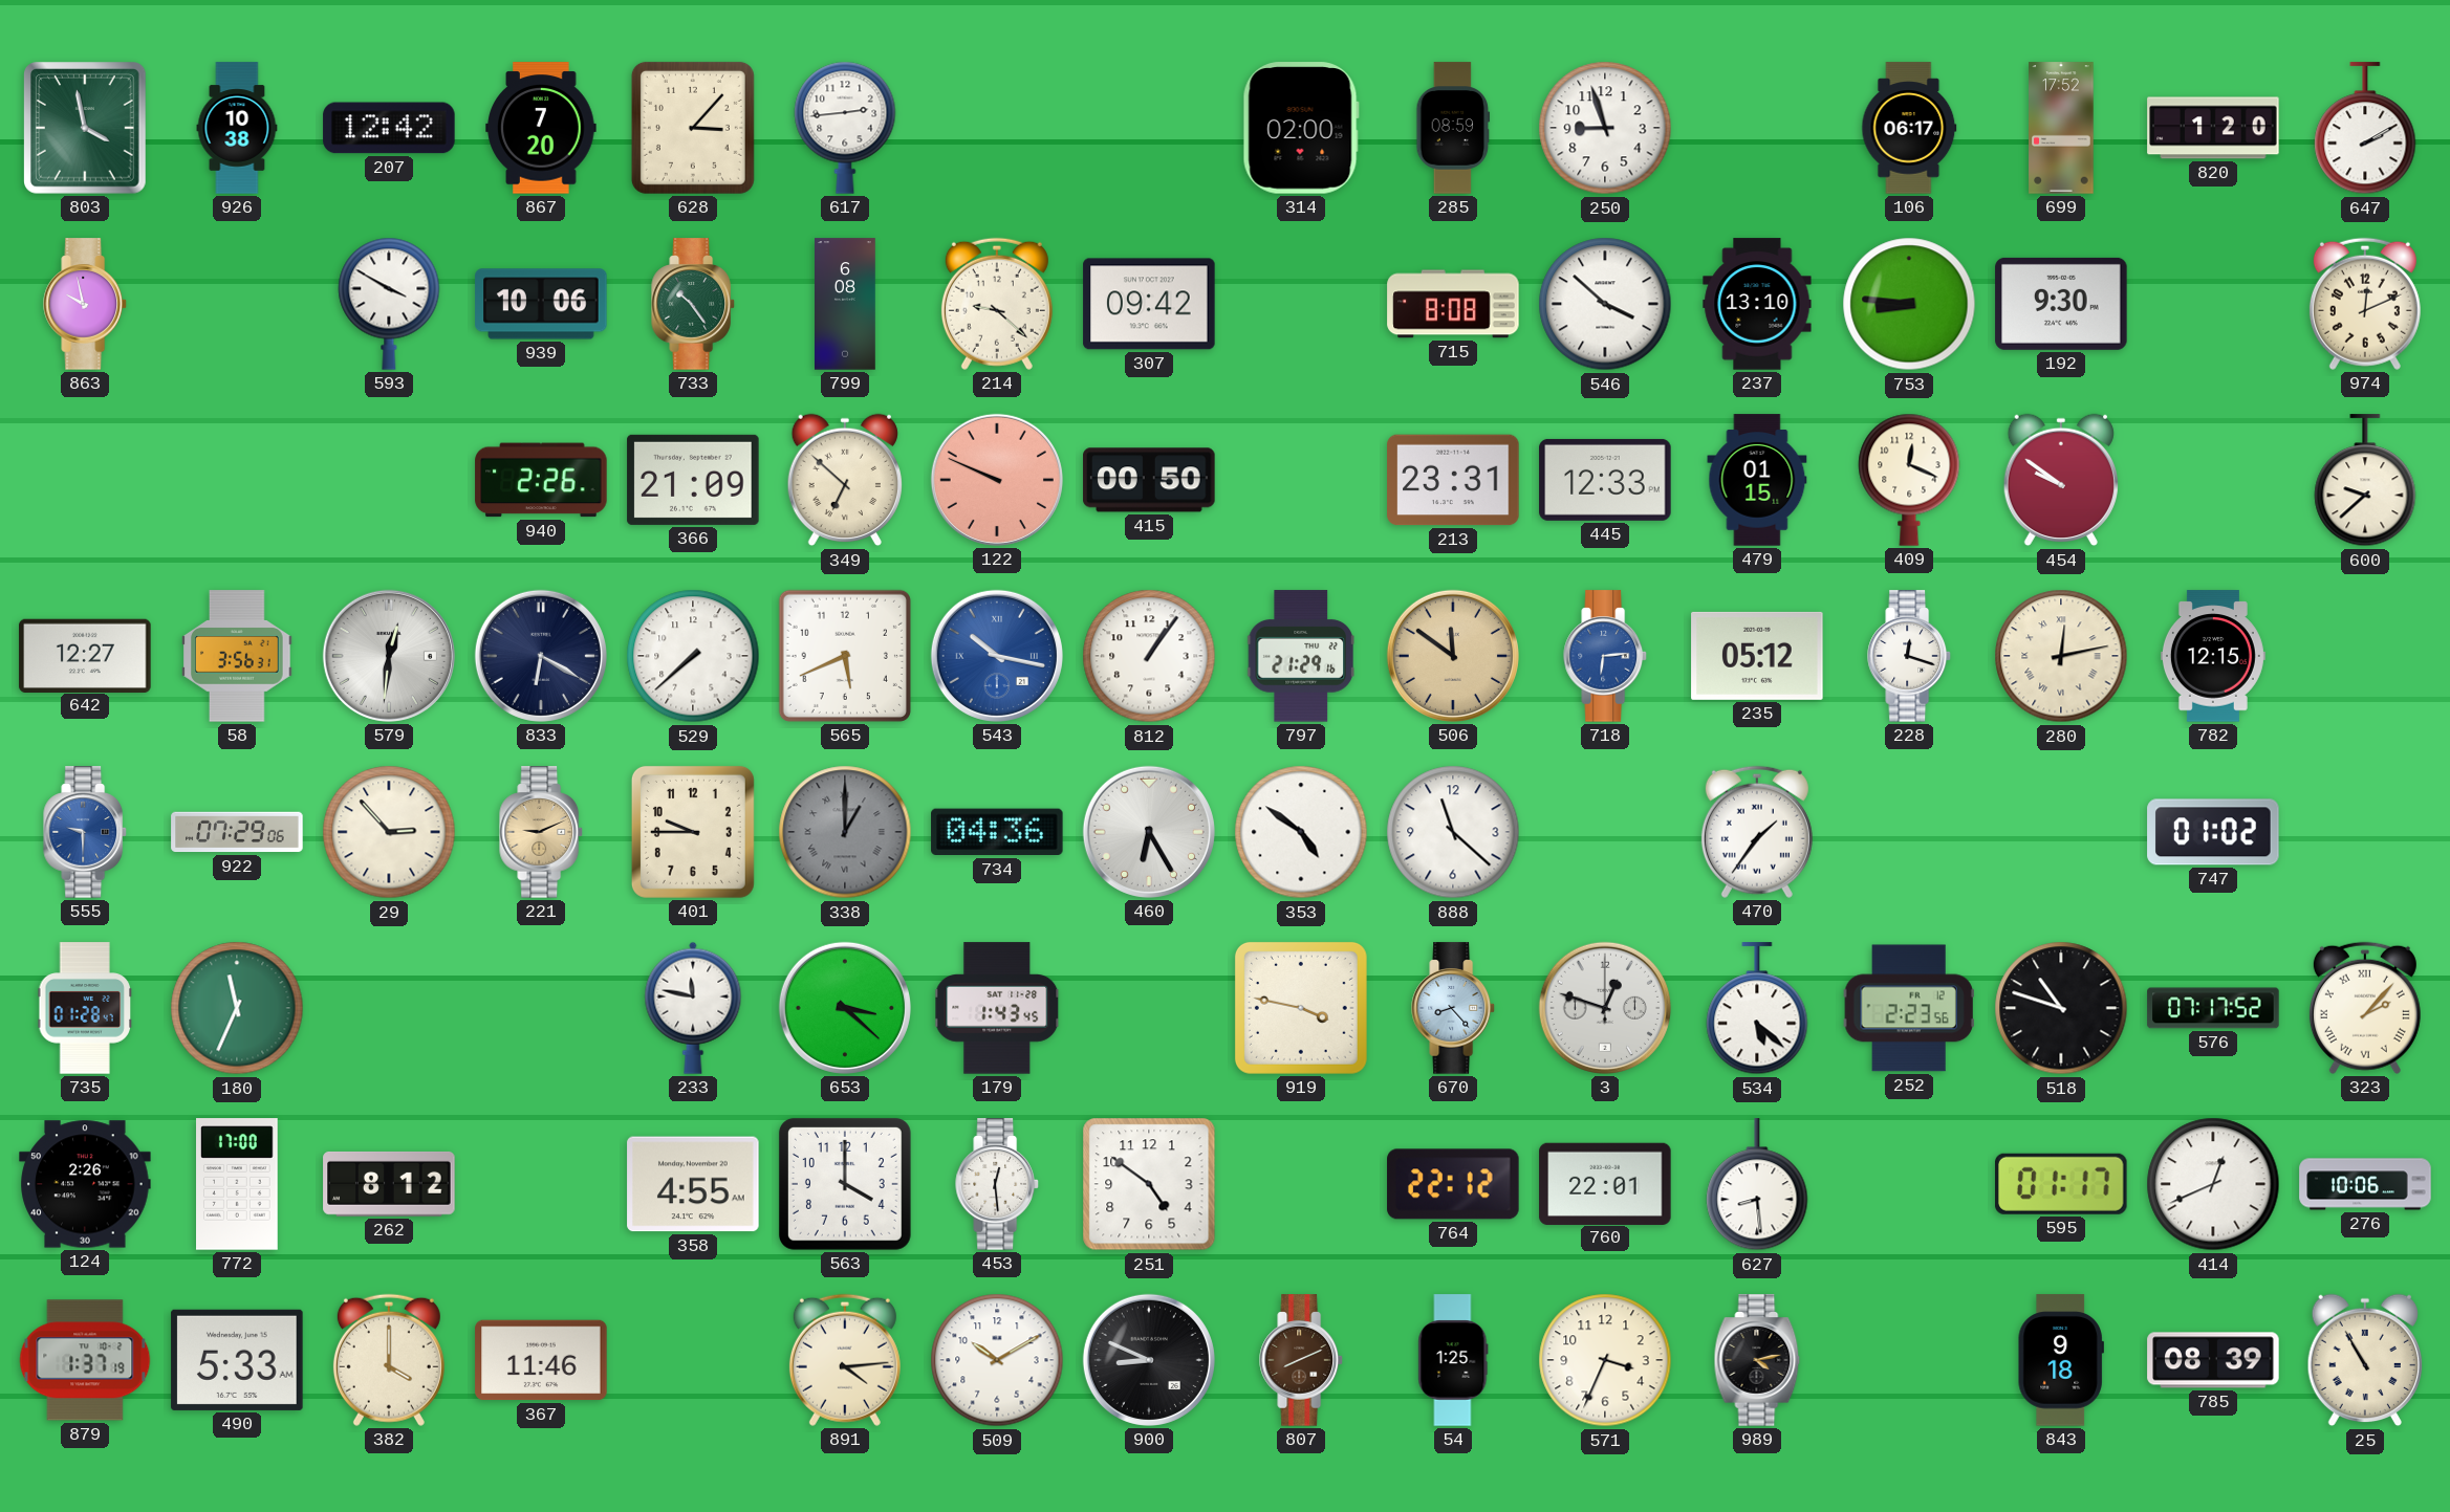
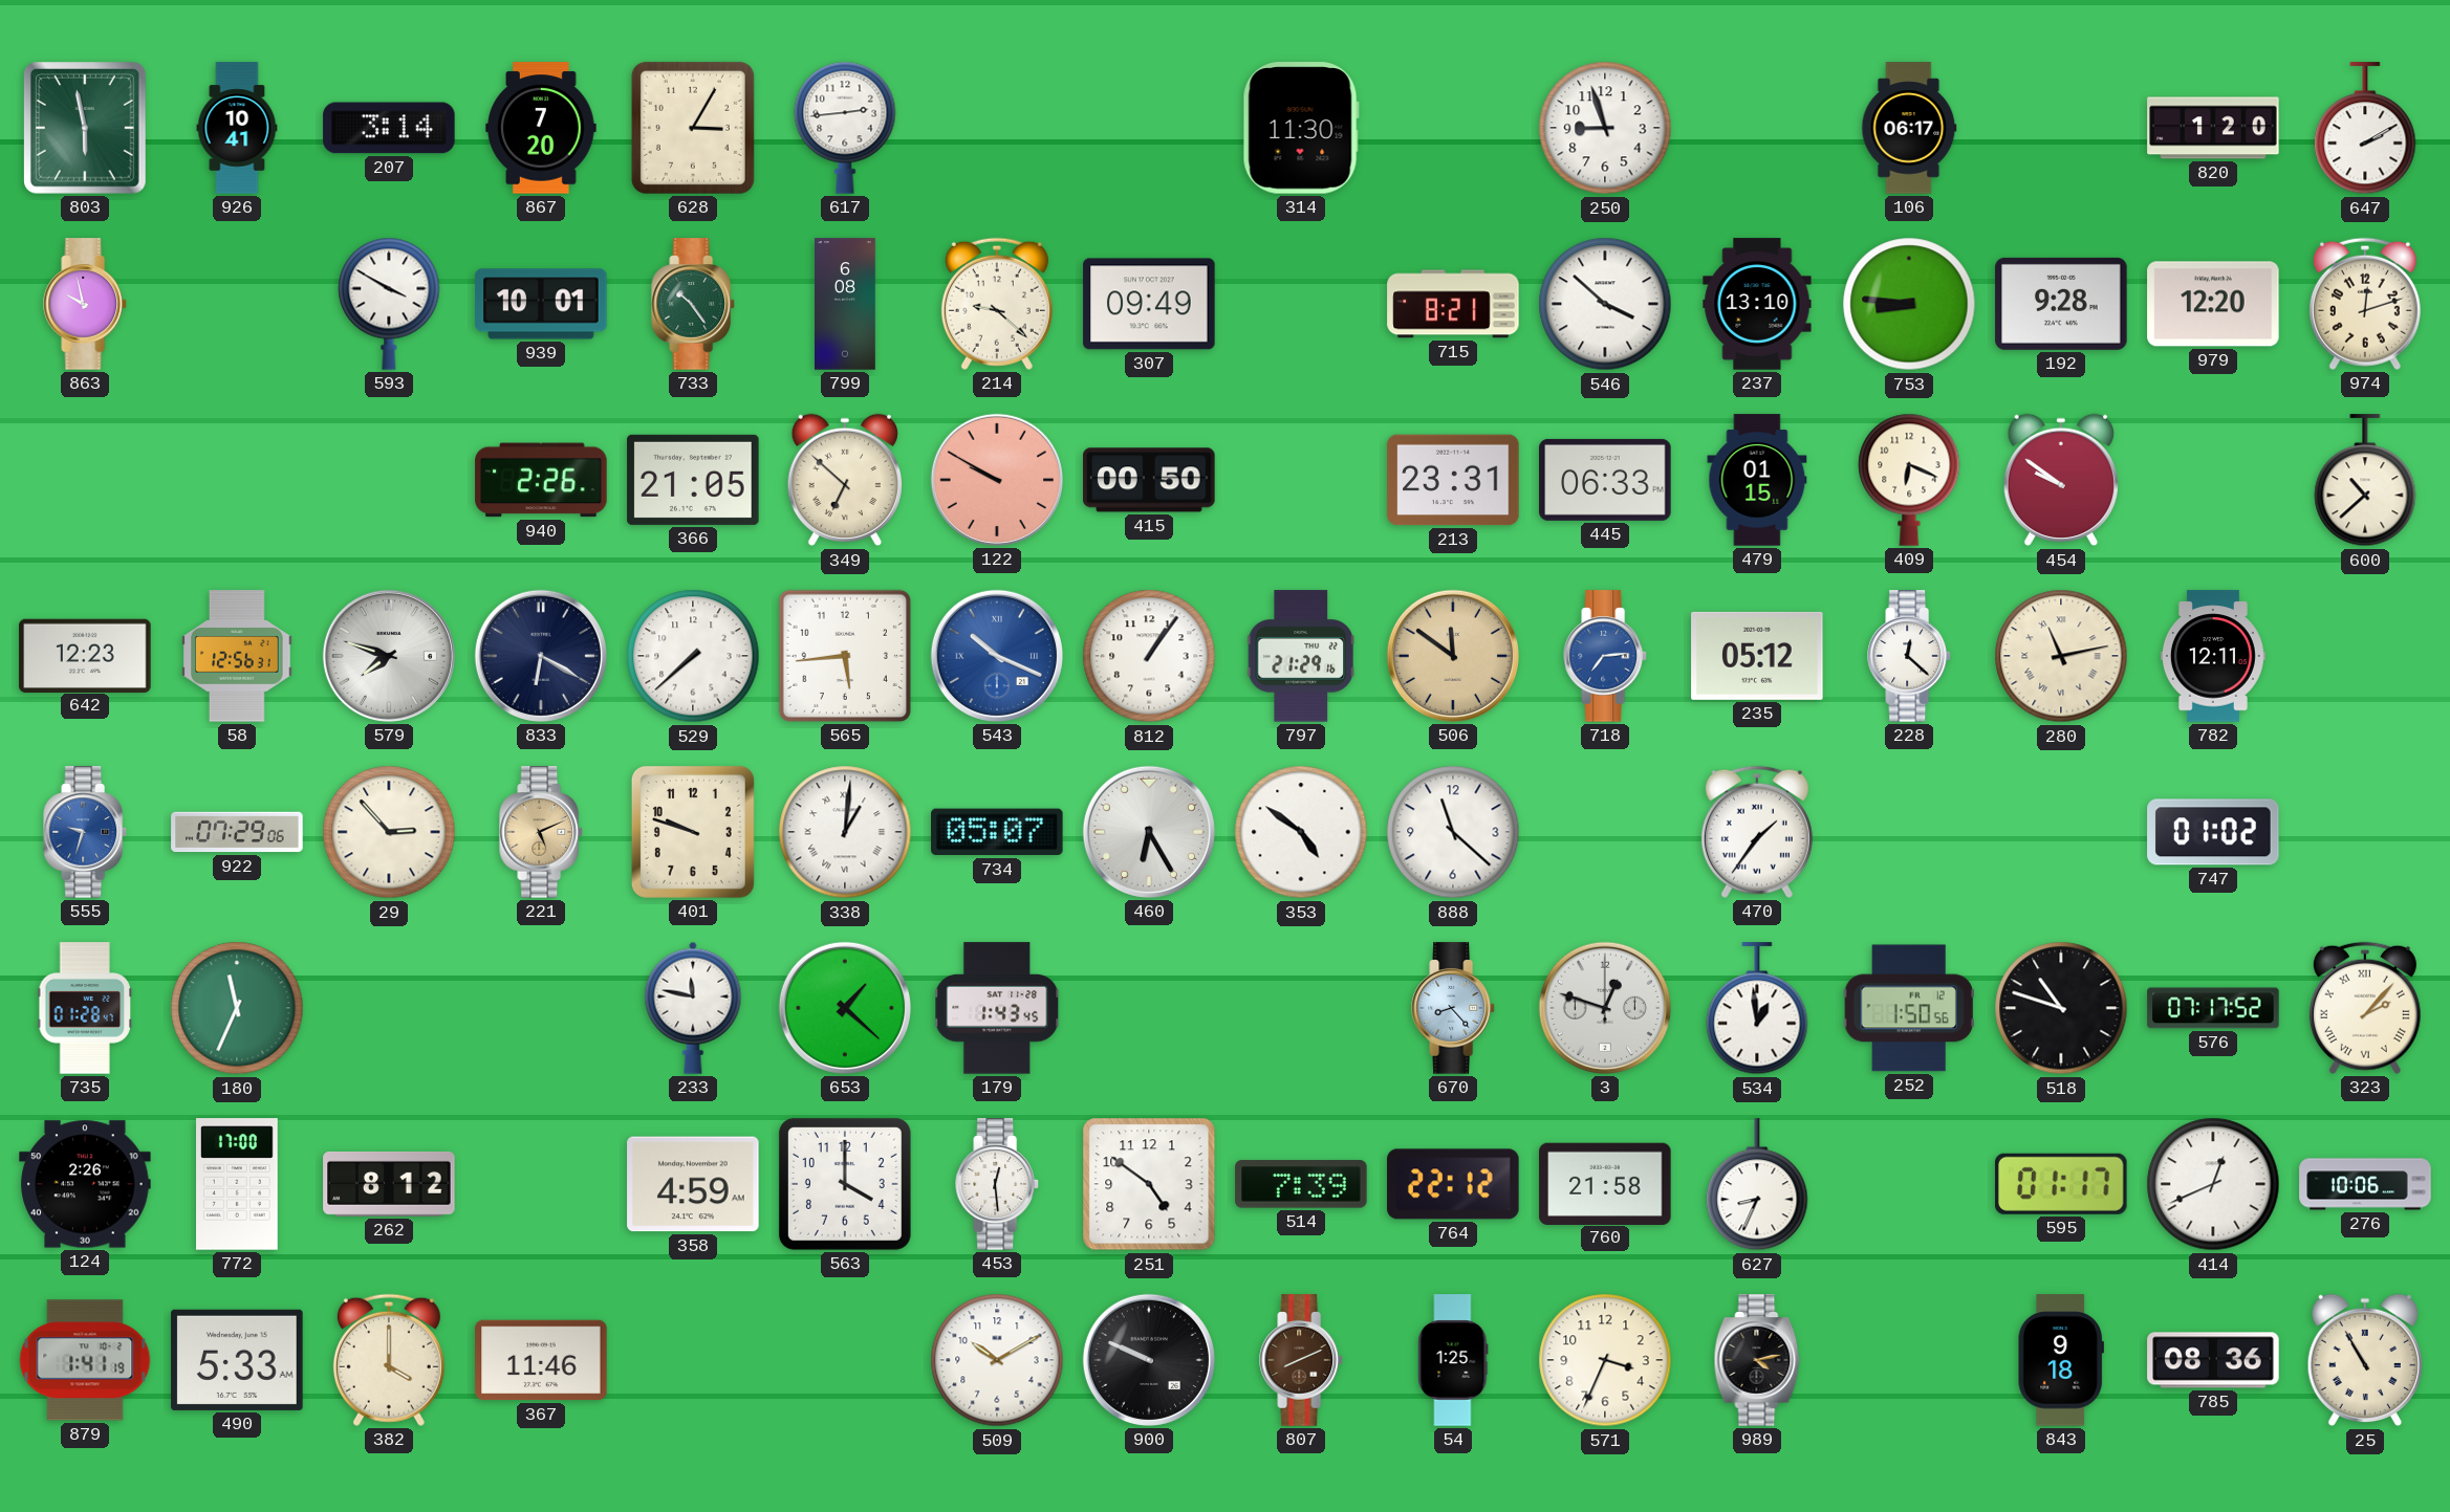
803: 3:58 -> 5:58 (86, 129)
926: 10:38 -> 10:41 (237, 128)
207: 12:42 -> 3:14 (389, 128)
628: 3:07 -> 3:05 (693, 128)
314: 02:00 -> 11:30 (1301, 128)
285: 08:59 -> none (1453, 128)
699: 17:52 -> none (2061, 128)
939: 10:06 -> 10:01 (541, 304)
307: 09:42 -> 09:49 (1149, 304)
715: 8:08 -> 8:21 (1453, 304)
192: 9:30 -> 9:28 (2061, 304)
979: none -> 12:20 (2213, 304)
974: 12:11 -> 12:12 (2365, 304)
366: 21:09 -> 21:05 (693, 480)
122: 9:49 -> 9:50 (997, 480)
445: 12:33 -> 06:33 (1605, 480)
409: 12:19 -> 6:19 (1909, 480)
600: 9:38 -> 10:38 (2365, 481)
642: 12:27 -> 12:23 (85, 655)
58: 3:56 -> 12:56 (237, 656)
579: 12:31 -> 7:48 (389, 656)
565: 5:41 -> 5:44 (845, 656)
543: 10:17 -> 10:19 (997, 656)
718: 6:14 -> 7:14 (1605, 656)
228: 12:18 -> 12:22 (1909, 656)
280: 12:13 -> 11:13 (2061, 656)
782: 12:15 -> 12:11 (2213, 656)
555: 9:30 -> 9:33 (85, 832)
221: 9:11 -> 5:11 (541, 832)
401: 9:45 -> 9:48 (693, 832)
338: 1:00 -> 1:01 (845, 832)
338 dial: grey -> white (845, 832)
734: 04:36 -> 05:07 (997, 832)
653: 3:22 -> 1:22 (845, 1008)
919: 3:47 -> none (1301, 1008)
534: 5:22 -> 12:59 (1757, 1009)
252: 2:23 -> 1:50 (1909, 1008)
358: 4:55 -> 4:59 (693, 1184)
514: none -> 7:39 (1301, 1184)
760: 22:01 -> 21:58 (1605, 1183)
627: 8:29 -> 8:34 (1757, 1185)
879: 1:37 -> 1:41 (85, 1360)
891: 4:14 -> none (845, 1360)
900: 8:49 -> 9:49 (1149, 1360)
785: 08:39 -> 08:36 (2213, 1360)
